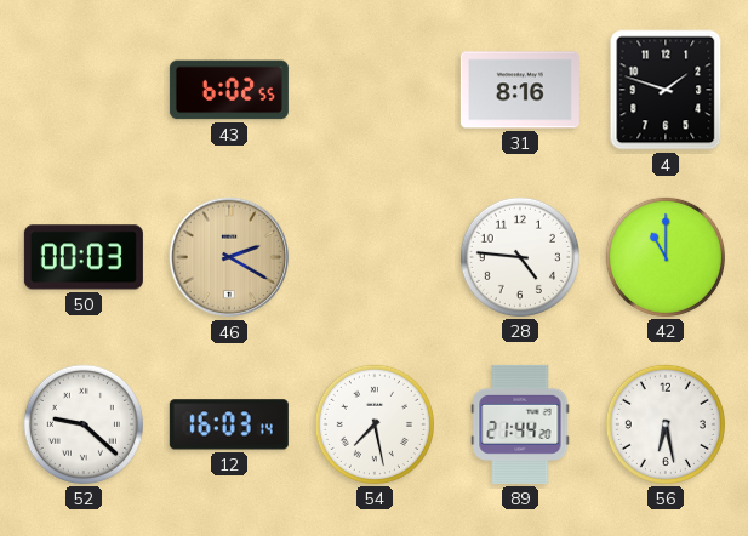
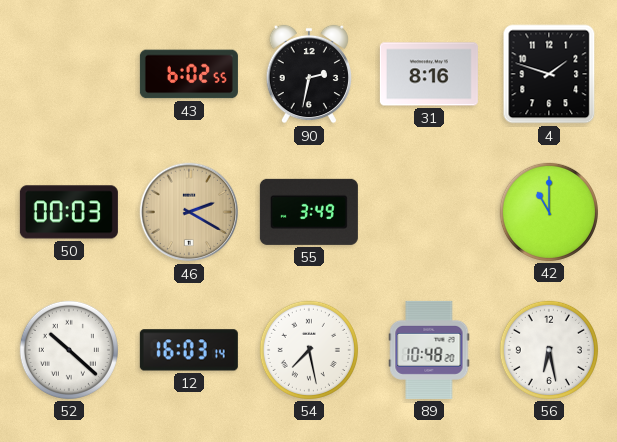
90: none -> 2:32 (308, 74)
55: none -> 3:49 (309, 212)
28: 4:46 -> none (520, 257)
52: 9:22 -> 10:22 (69, 350)
89: 21:44 -> 10:48 (429, 350)
